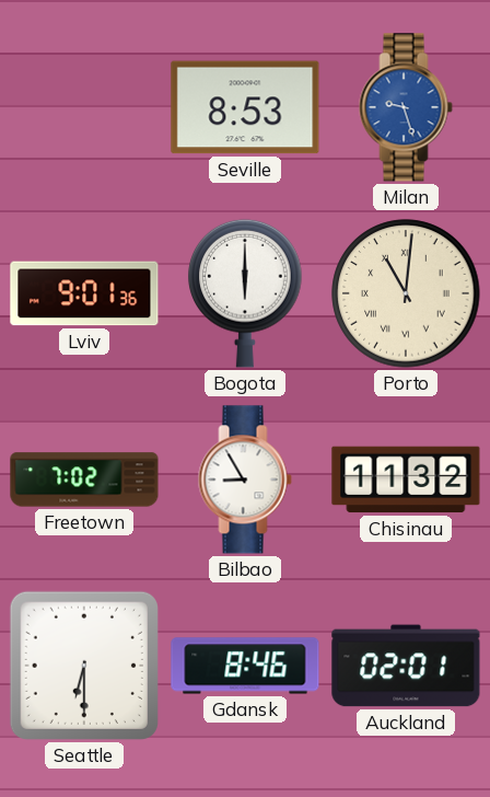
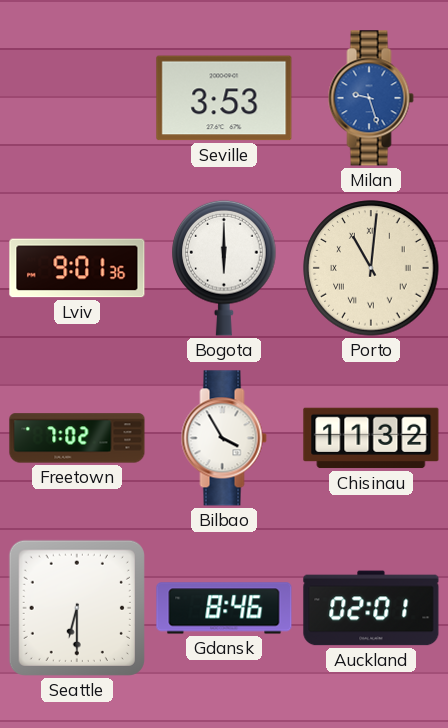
Seville: 8:53 -> 3:53 (224, 98)
Bilbao: 8:55 -> 3:55 (224, 438)
